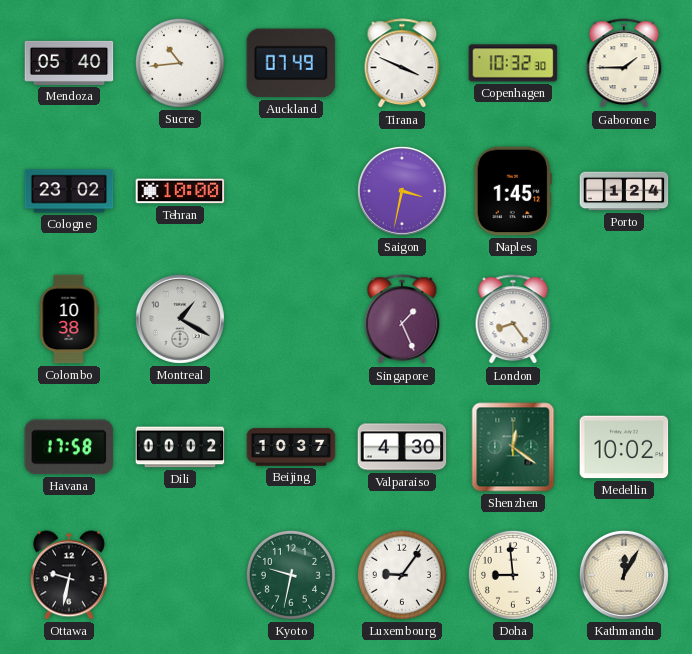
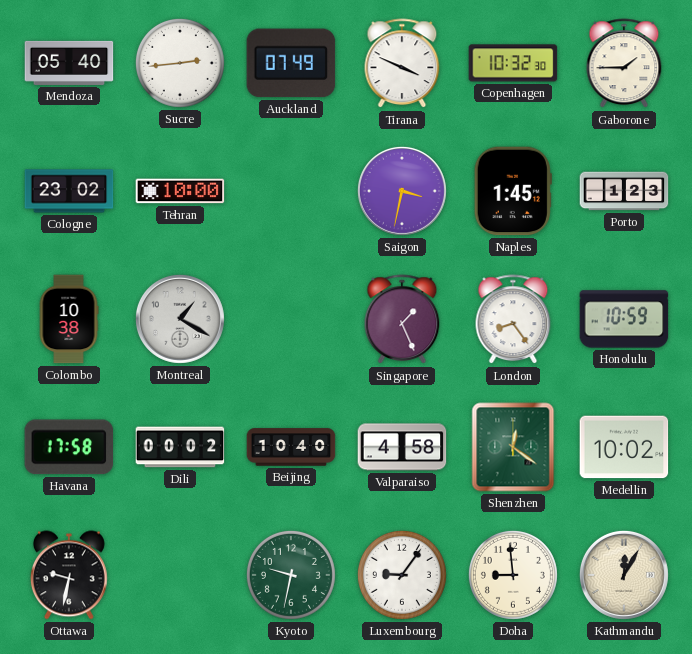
Sucre: 10:44 -> 2:44 (180, 63)
Porto: 1:24 -> 1:23 (624, 191)
Honolulu: none -> 10:59 (624, 319)
Beijing: 10:37 -> 10:40 (291, 447)
Valparaiso: 4:30 -> 4:58 (402, 447)
